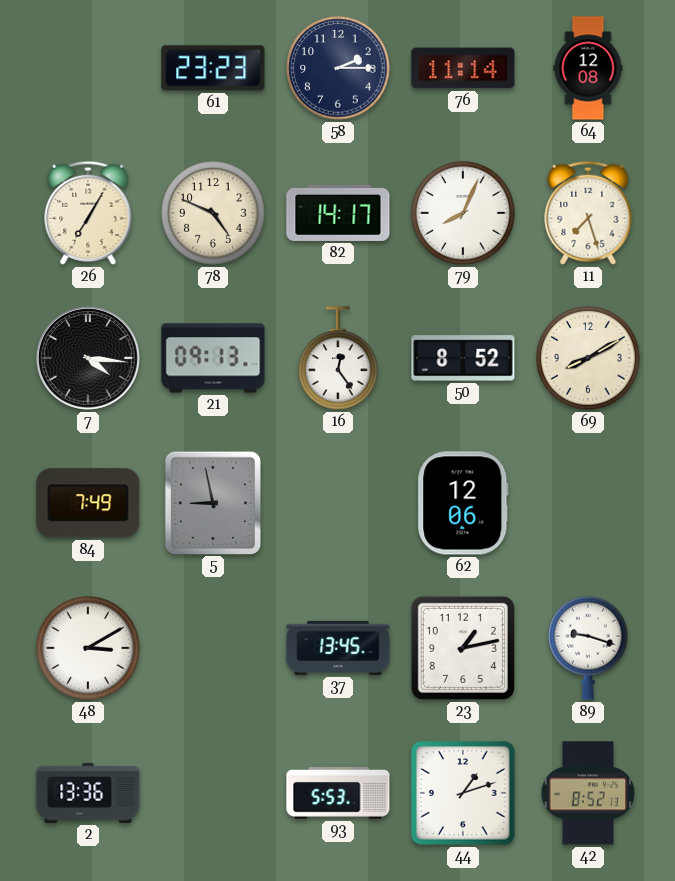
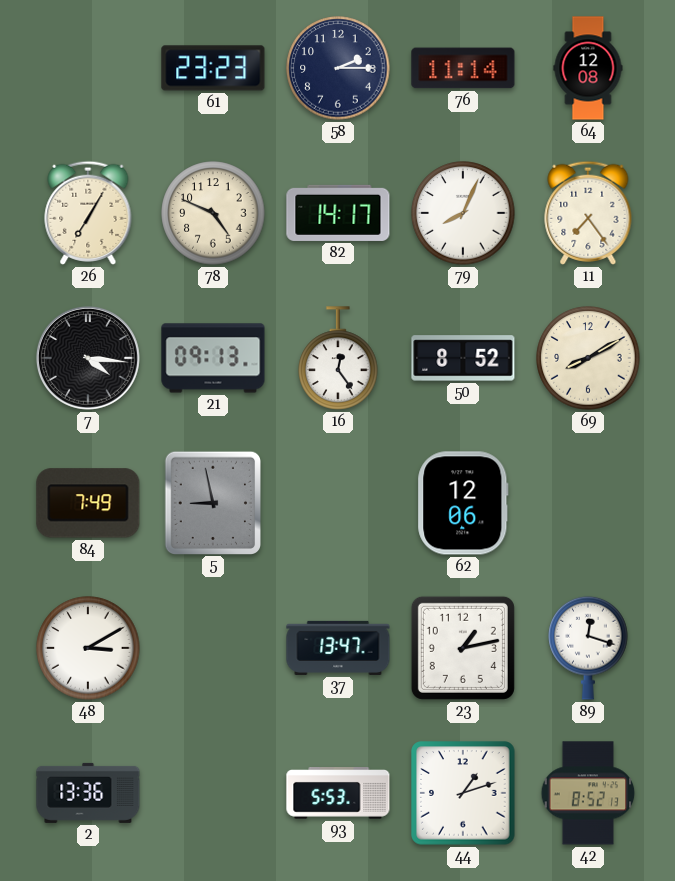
11: 7:27 -> 7:24 (588, 213)
37: 13:45 -> 13:47 (338, 648)
89: 9:18 -> 12:18 (588, 648)
